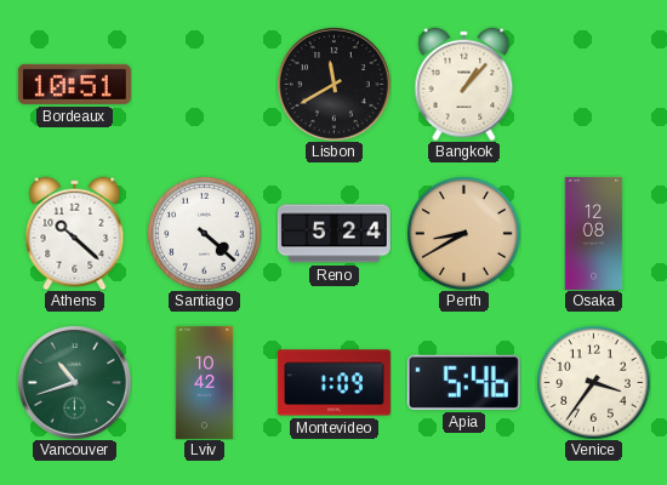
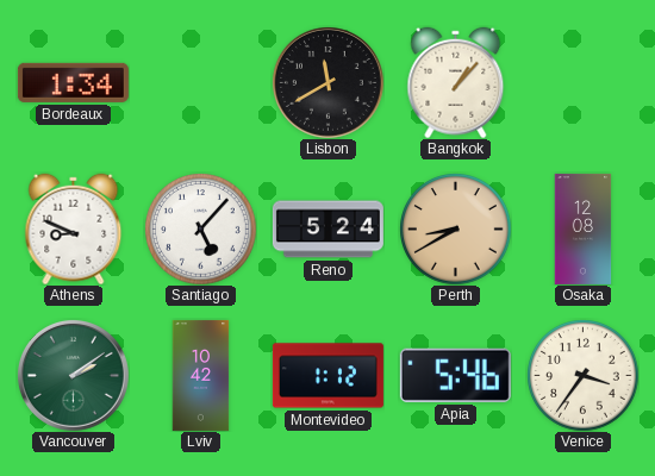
Bordeaux: 10:51 -> 1:34 (73, 82)
Athens: 10:22 -> 8:49 (74, 228)
Santiago: 4:22 -> 5:07 (200, 228)
Vancouver: 10:42 -> 2:09 (73, 375)
Montevideo: 1:09 -> 1:12 (327, 376)
